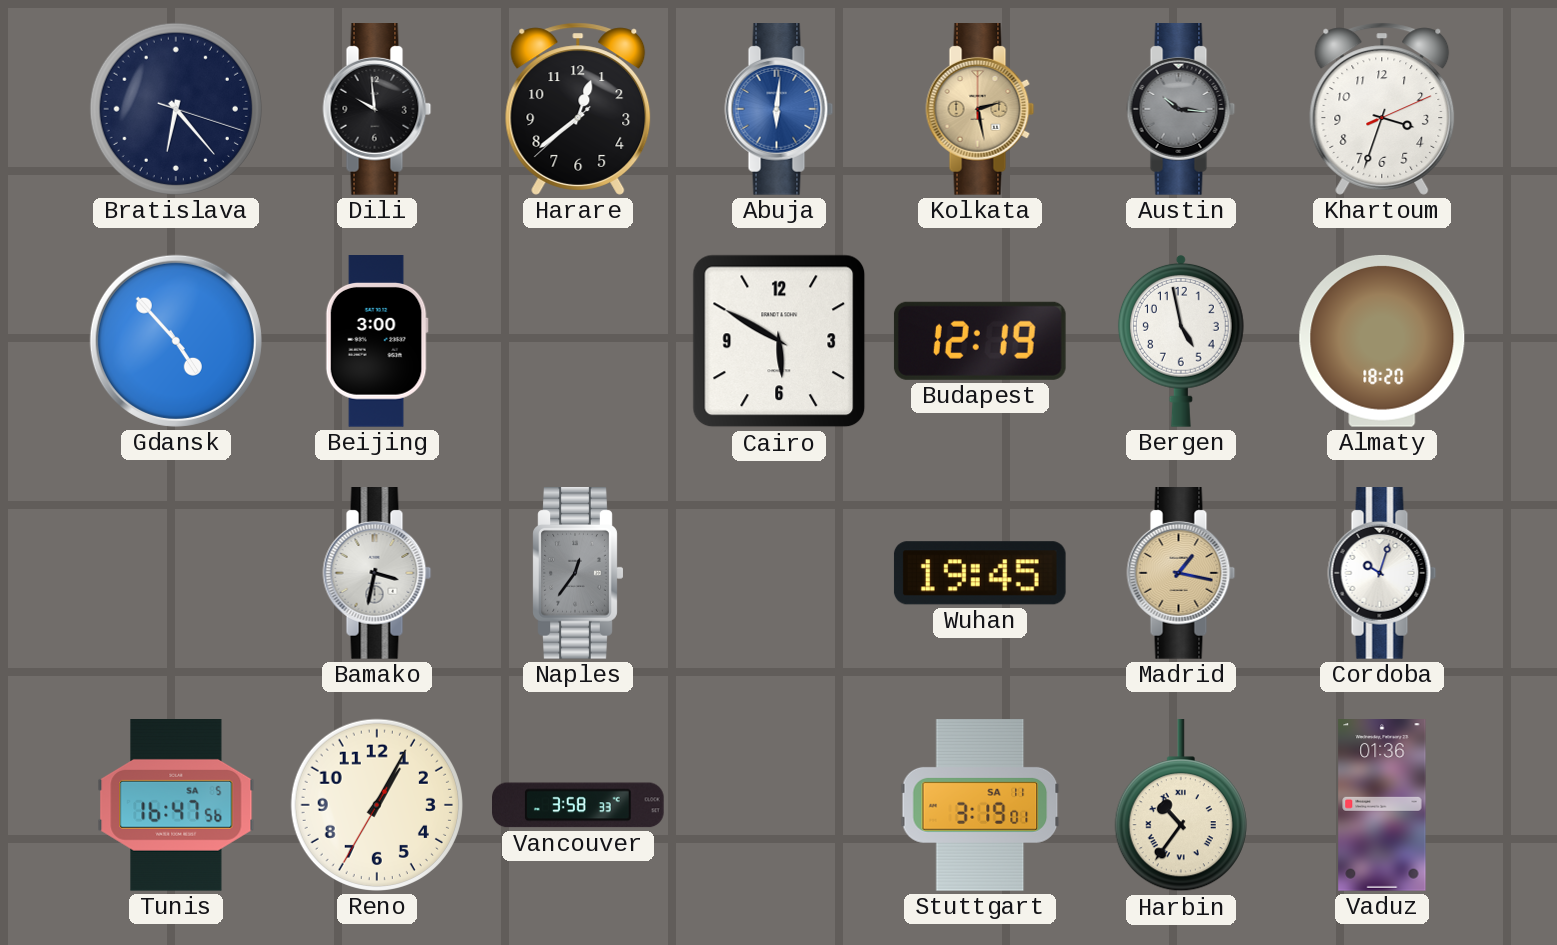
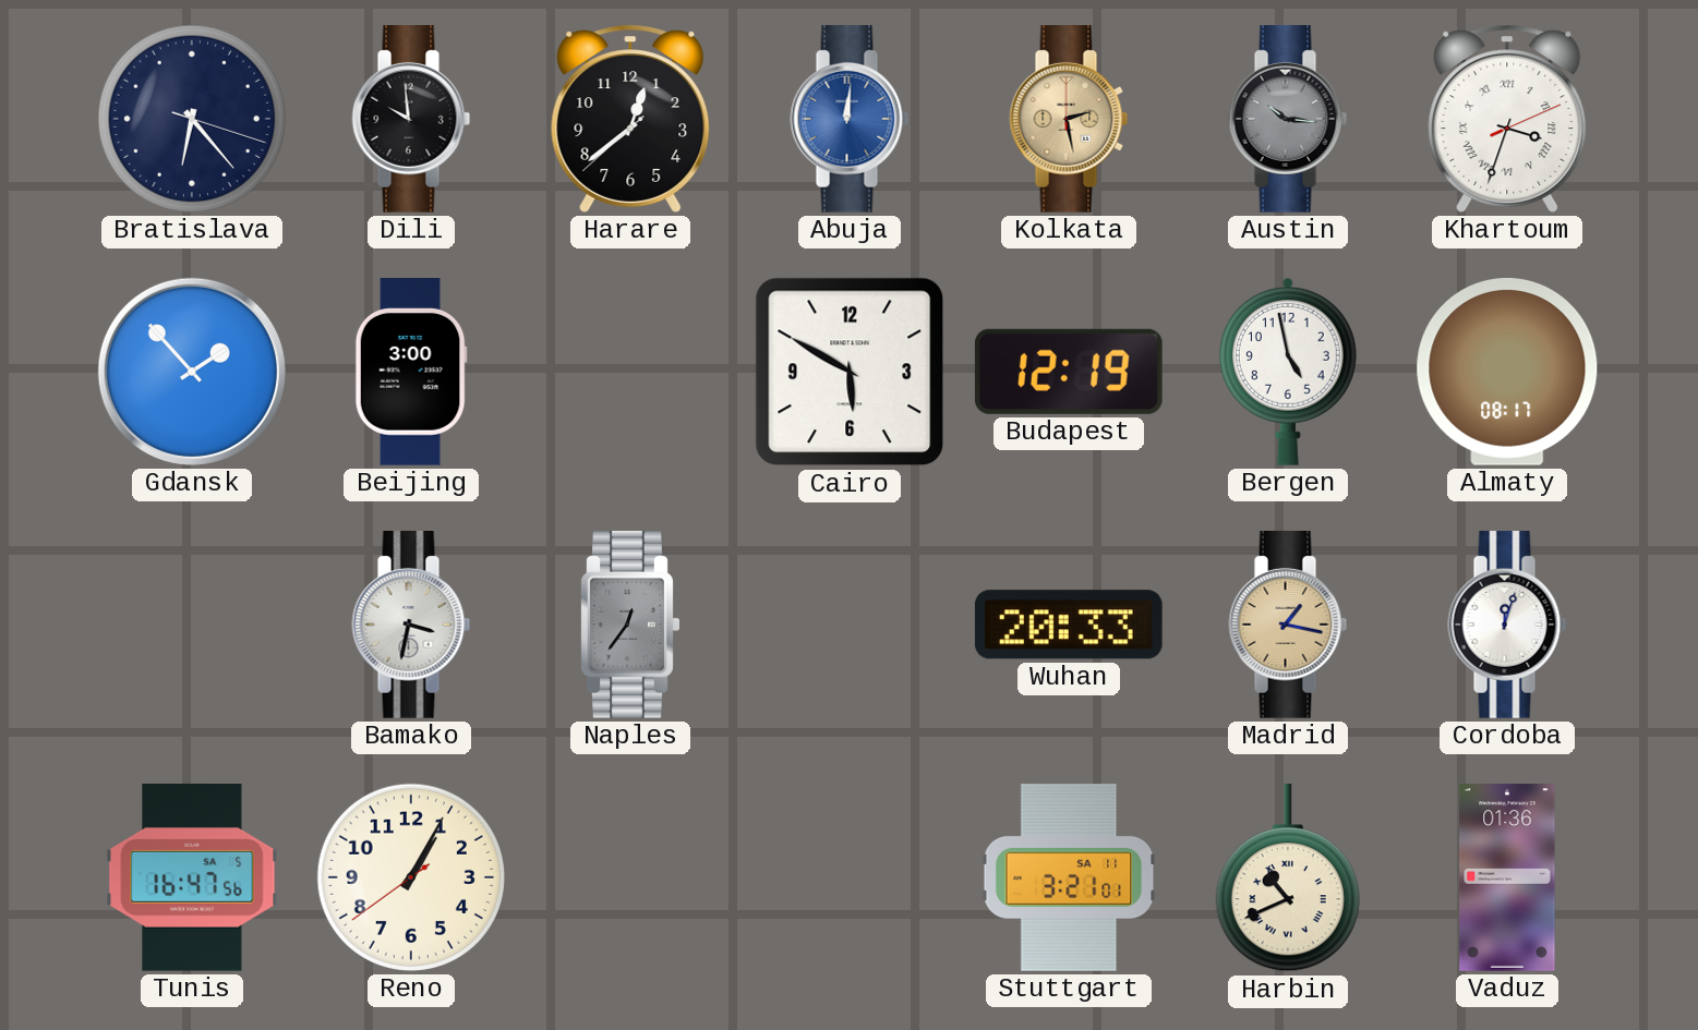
Abuja: 6:01 -> 12:01 (850, 120)
Khartoum numerals: Arabic -> Roman (1507, 119)
Gdansk: 4:53 -> 1:53 (192, 372)
Almaty: 18:20 -> 08:17 (1507, 372)
Wuhan: 19:45 -> 20:33 (1069, 625)
Cordoba: 10:03 -> 12:03 (1507, 626)
Reno: 1:04:35 -> 1:04:39 (411, 877)
Vancouver: 3:58 -> none (579, 805)
Stuttgart: 3:19 -> 3:21 (1069, 878)
Harbin: 10:36 -> 10:41 (1288, 878)
